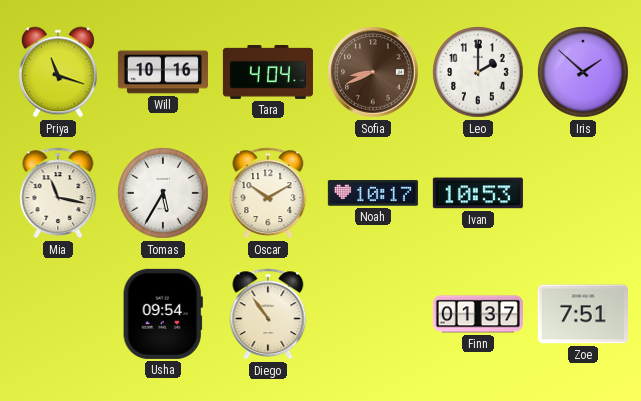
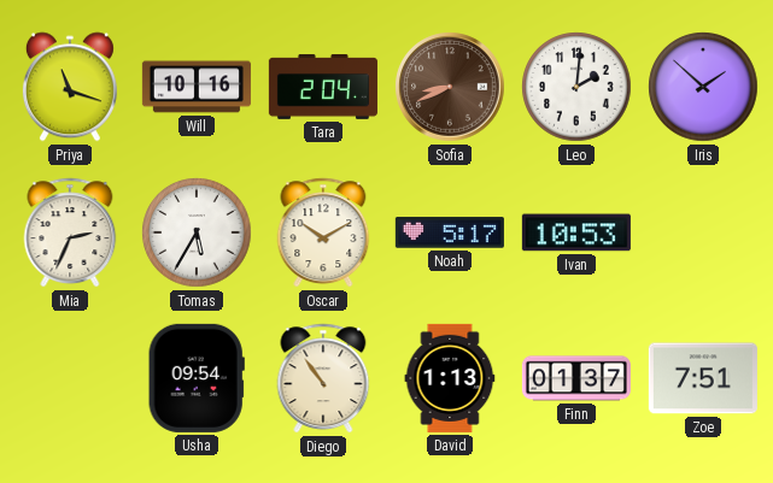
Tara: 4:04 -> 2:04 (323, 88)
Leo: 2:00 -> 2:01 (576, 87)
Mia: 11:17 -> 2:34 (70, 232)
Noah: 10:17 -> 5:17 (450, 232)
David: none -> 1:13 (450, 378)
